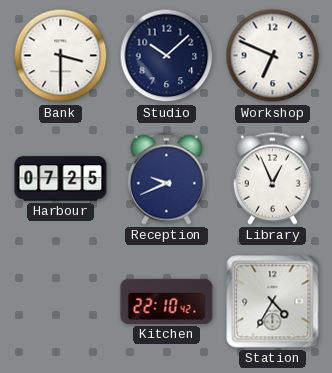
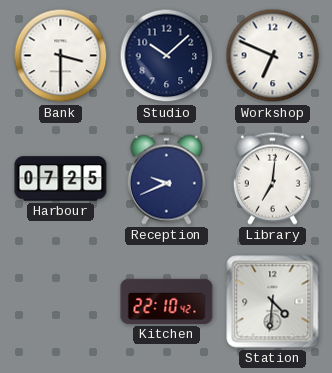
Library: 12:56 -> 7:01 (272, 178)
Station: 4:35 -> 4:31 (273, 302)
